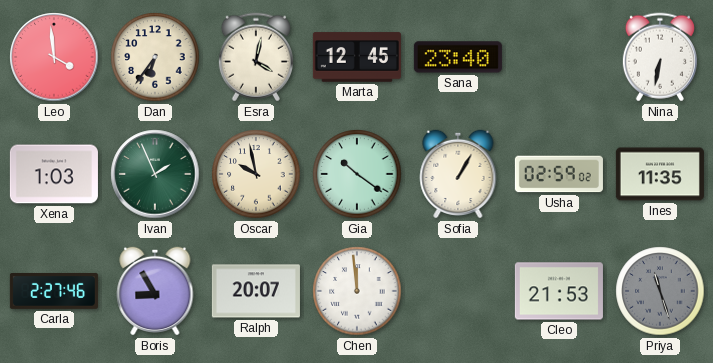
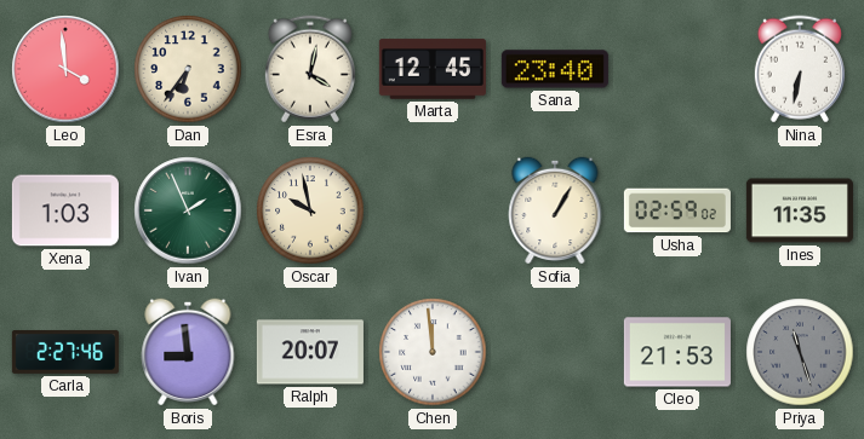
Gia: 10:21 -> none (357, 174)
Boris: 8:55 -> 8:59 (188, 352)
